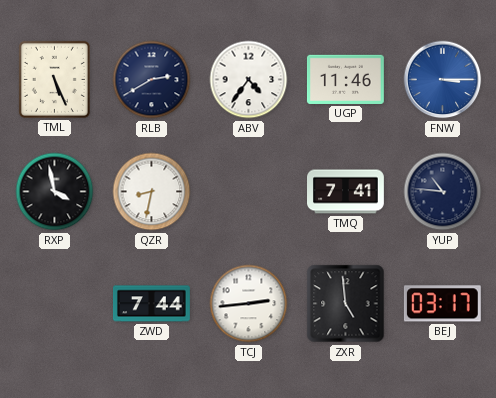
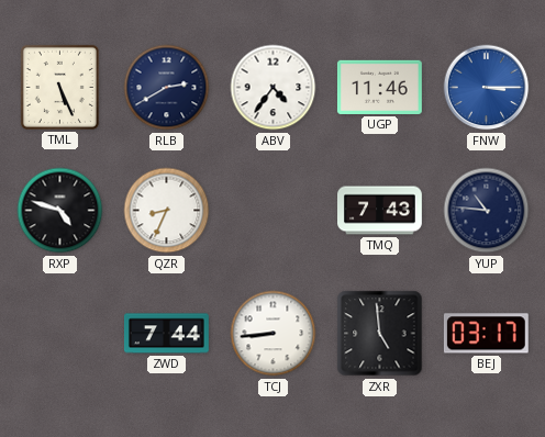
RXP: 3:58 -> 4:48 (60, 211)
QZR: 8:32 -> 8:34 (167, 211)
TMQ: 7:41 -> 7:43 (380, 211)
TCJ: 2:44 -> 8:44 (274, 334)
